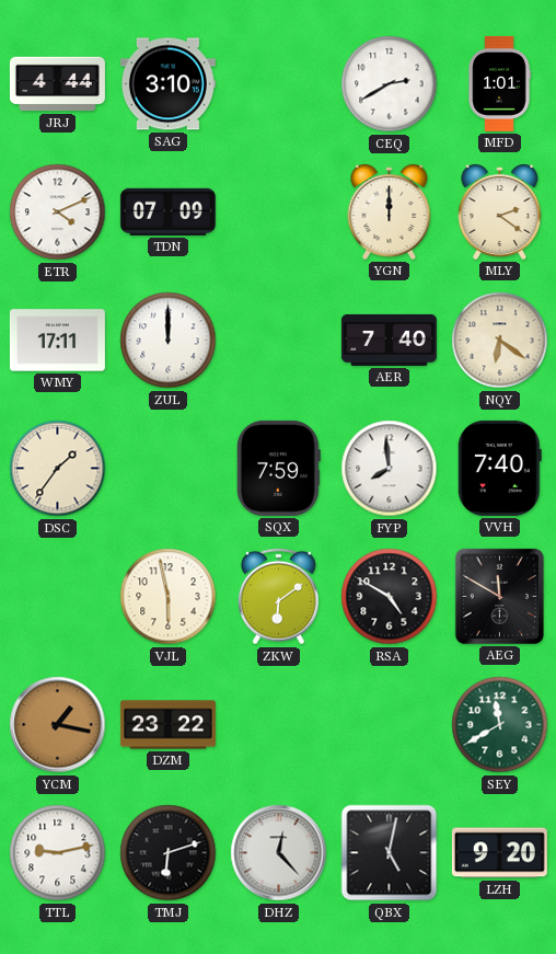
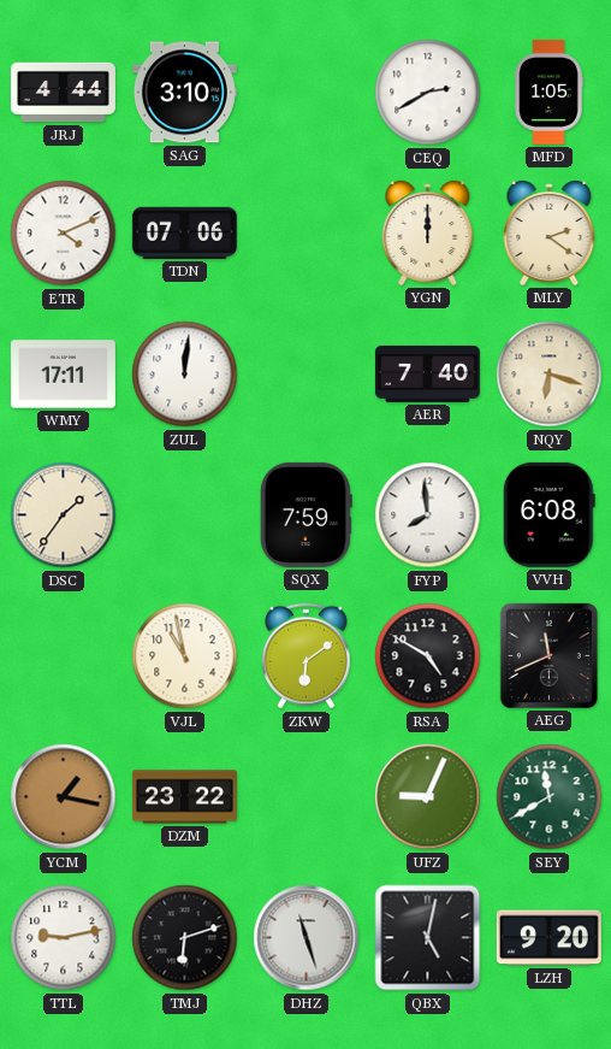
MFD: 1:01 -> 1:05 (548, 92)
TDN: 07:09 -> 07:06 (184, 232)
ZUL: 12:00 -> 12:01 (185, 375)
NQY: 6:21 -> 6:18 (550, 375)
VVH: 7:40 -> 6:08 (548, 514)
VJL: 5:58 -> 10:58 (185, 656)
AEG: 11:50 -> 11:41 (548, 655)
UFZ: none -> 9:04 (428, 797)
DHZ: 12:23 -> 11:27 (307, 938)
